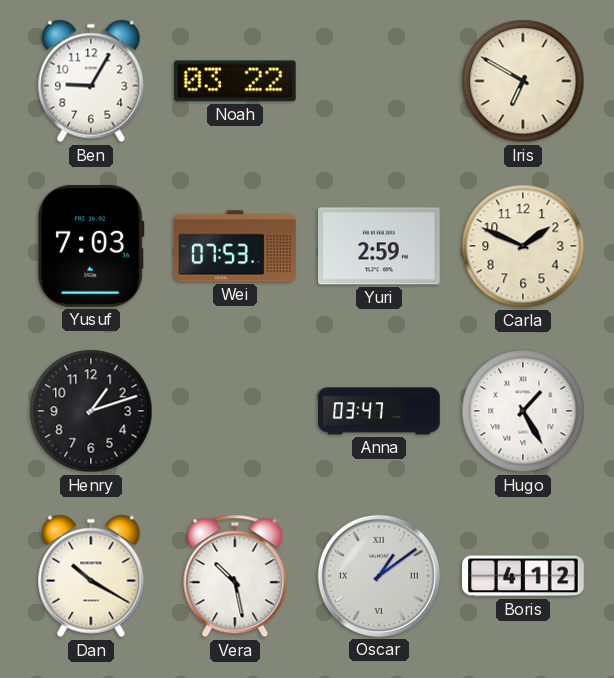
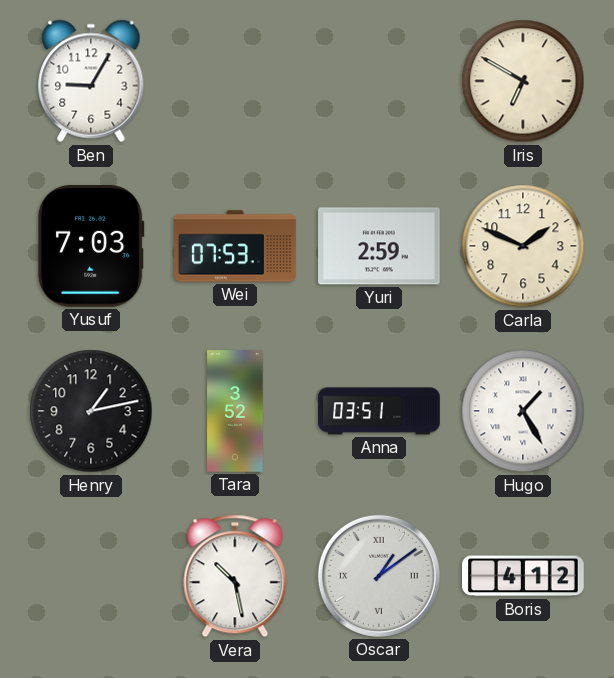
Noah: 03:22 -> none (235, 81)
Henry: 1:12 -> 1:13 (91, 411)
Tara: none -> 3:52 (235, 411)
Anna: 03:47 -> 03:51 (379, 411)
Dan: 10:20 -> none (91, 576)
